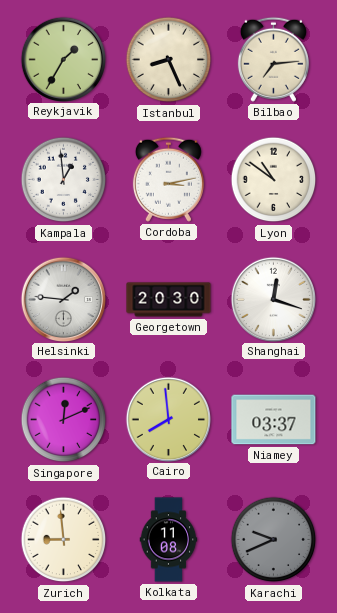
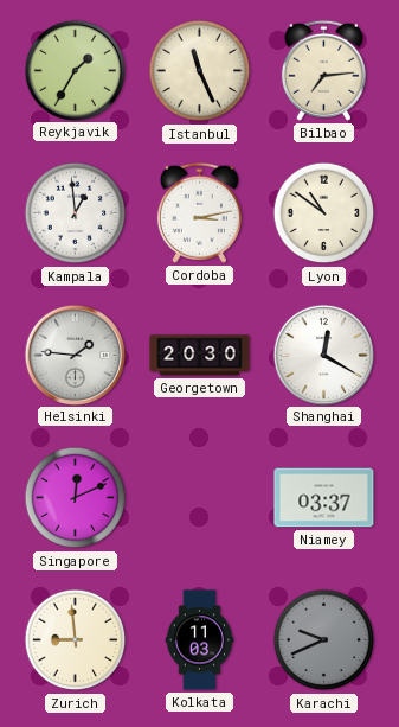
Istanbul: 8:26 -> 11:26 (200, 71)
Shanghai: 12:18 -> 12:20 (323, 355)
Cairo: 7:59 -> none (168, 419)
Kolkata: 11:08 -> 11:03 (200, 640)
